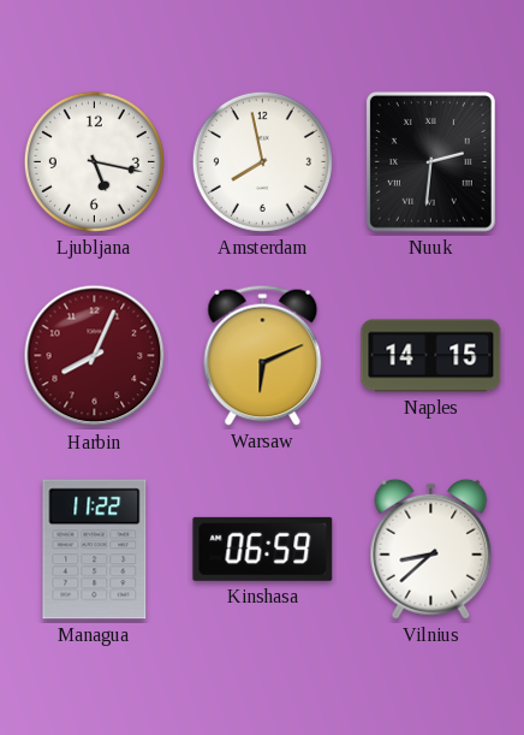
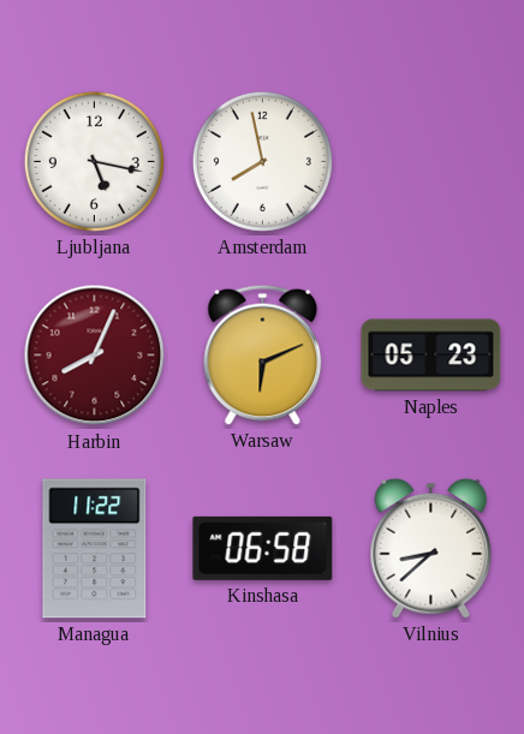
Nuuk: 2:31 -> none (430, 161)
Naples: 14:15 -> 05:23 (431, 356)
Kinshasa: 06:59 -> 06:58 (263, 548)
